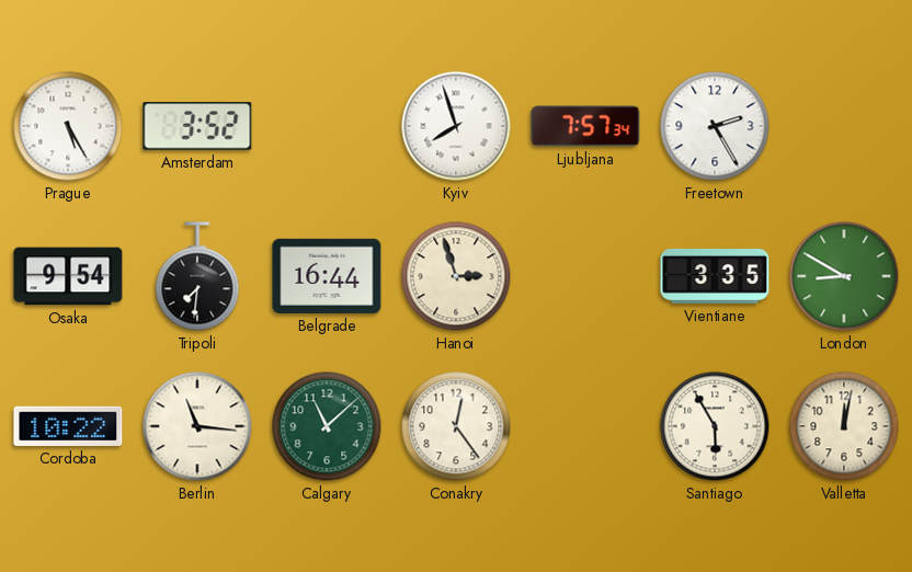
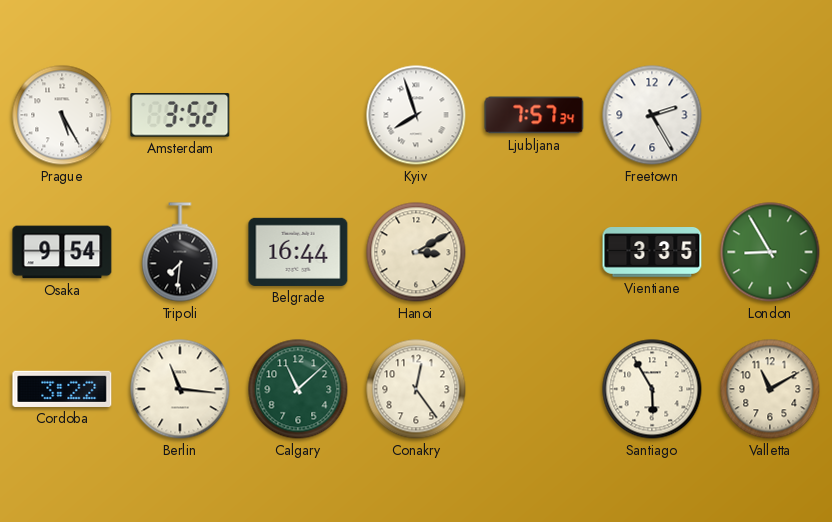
Hanoi: 2:57 -> 3:10 (416, 252)
London: 8:50 -> 8:55 (770, 252)
Cordoba: 10:22 -> 3:22 (62, 389)
Valletta: 12:02 -> 11:10 (770, 389)
